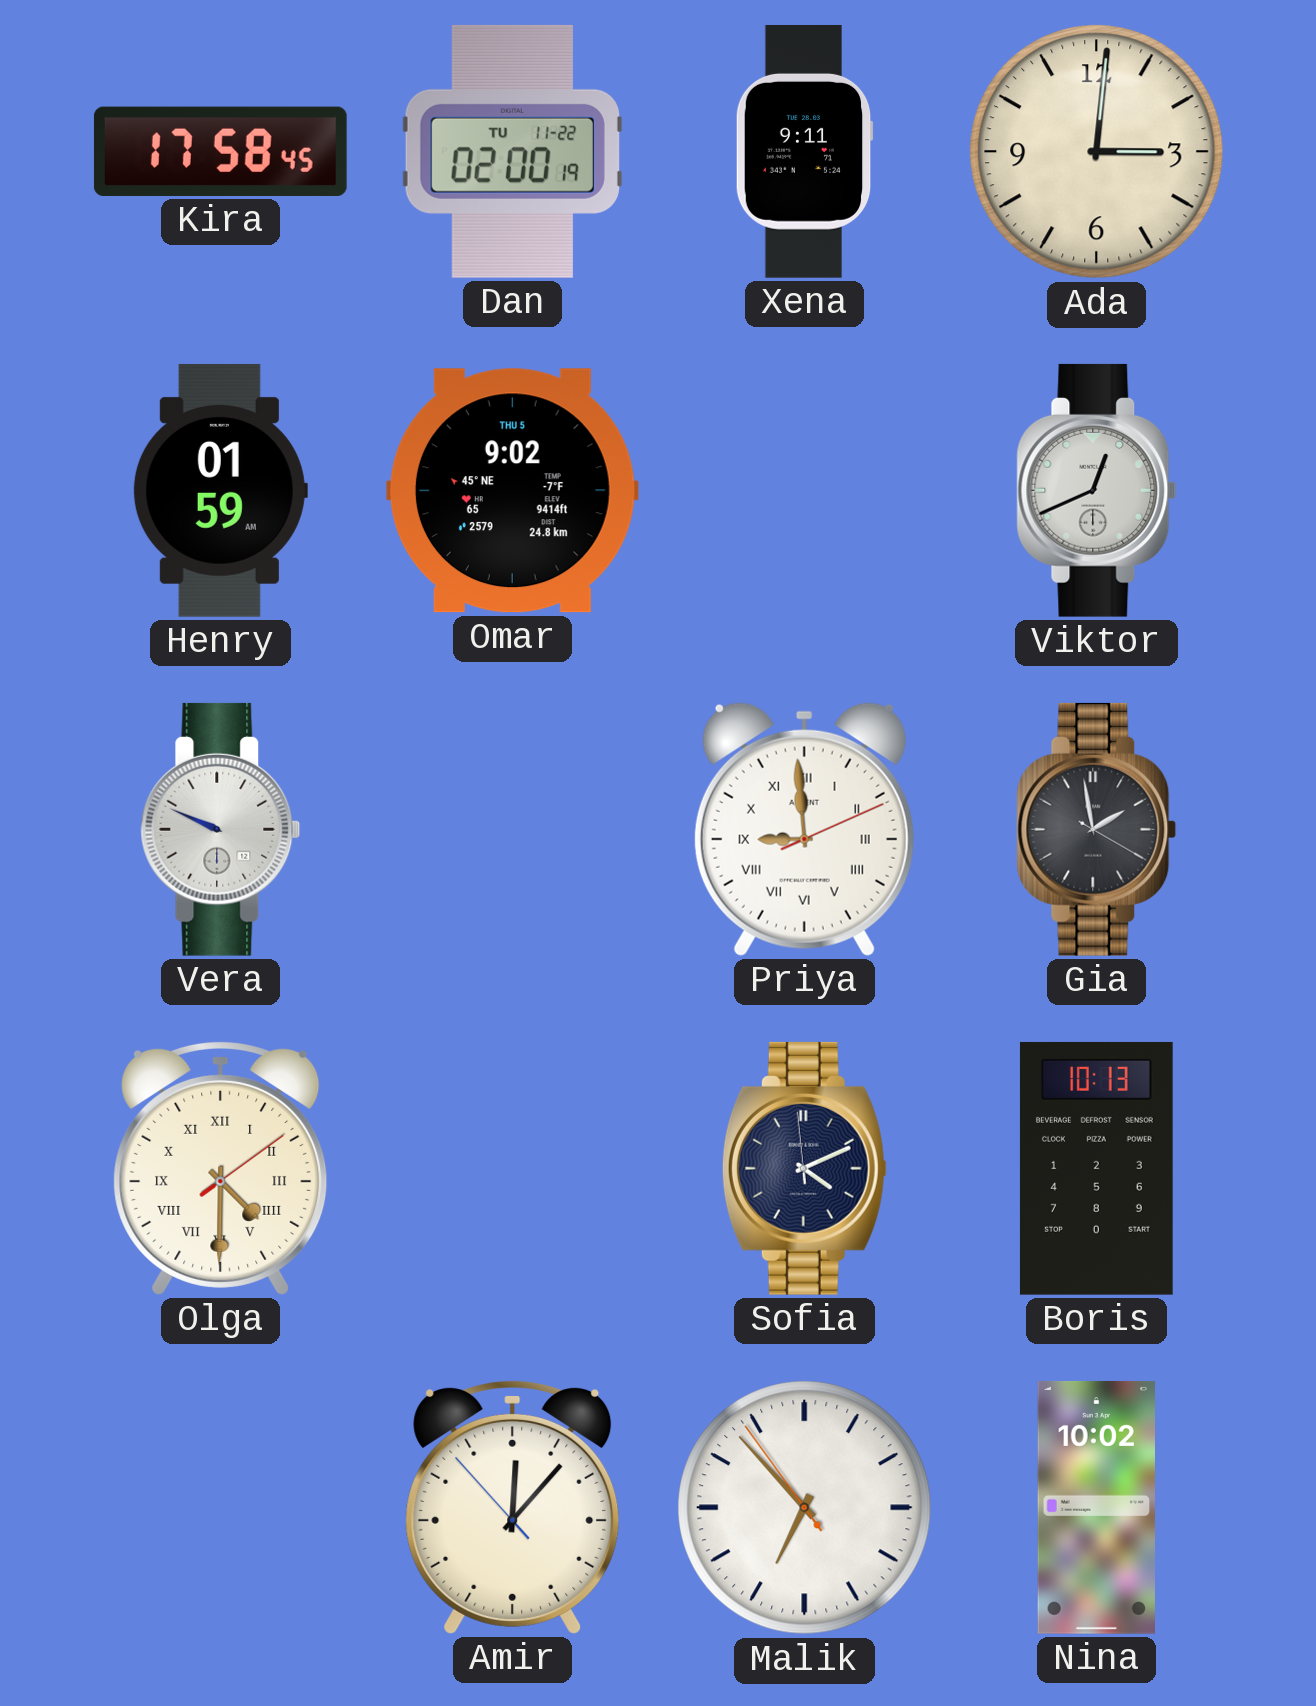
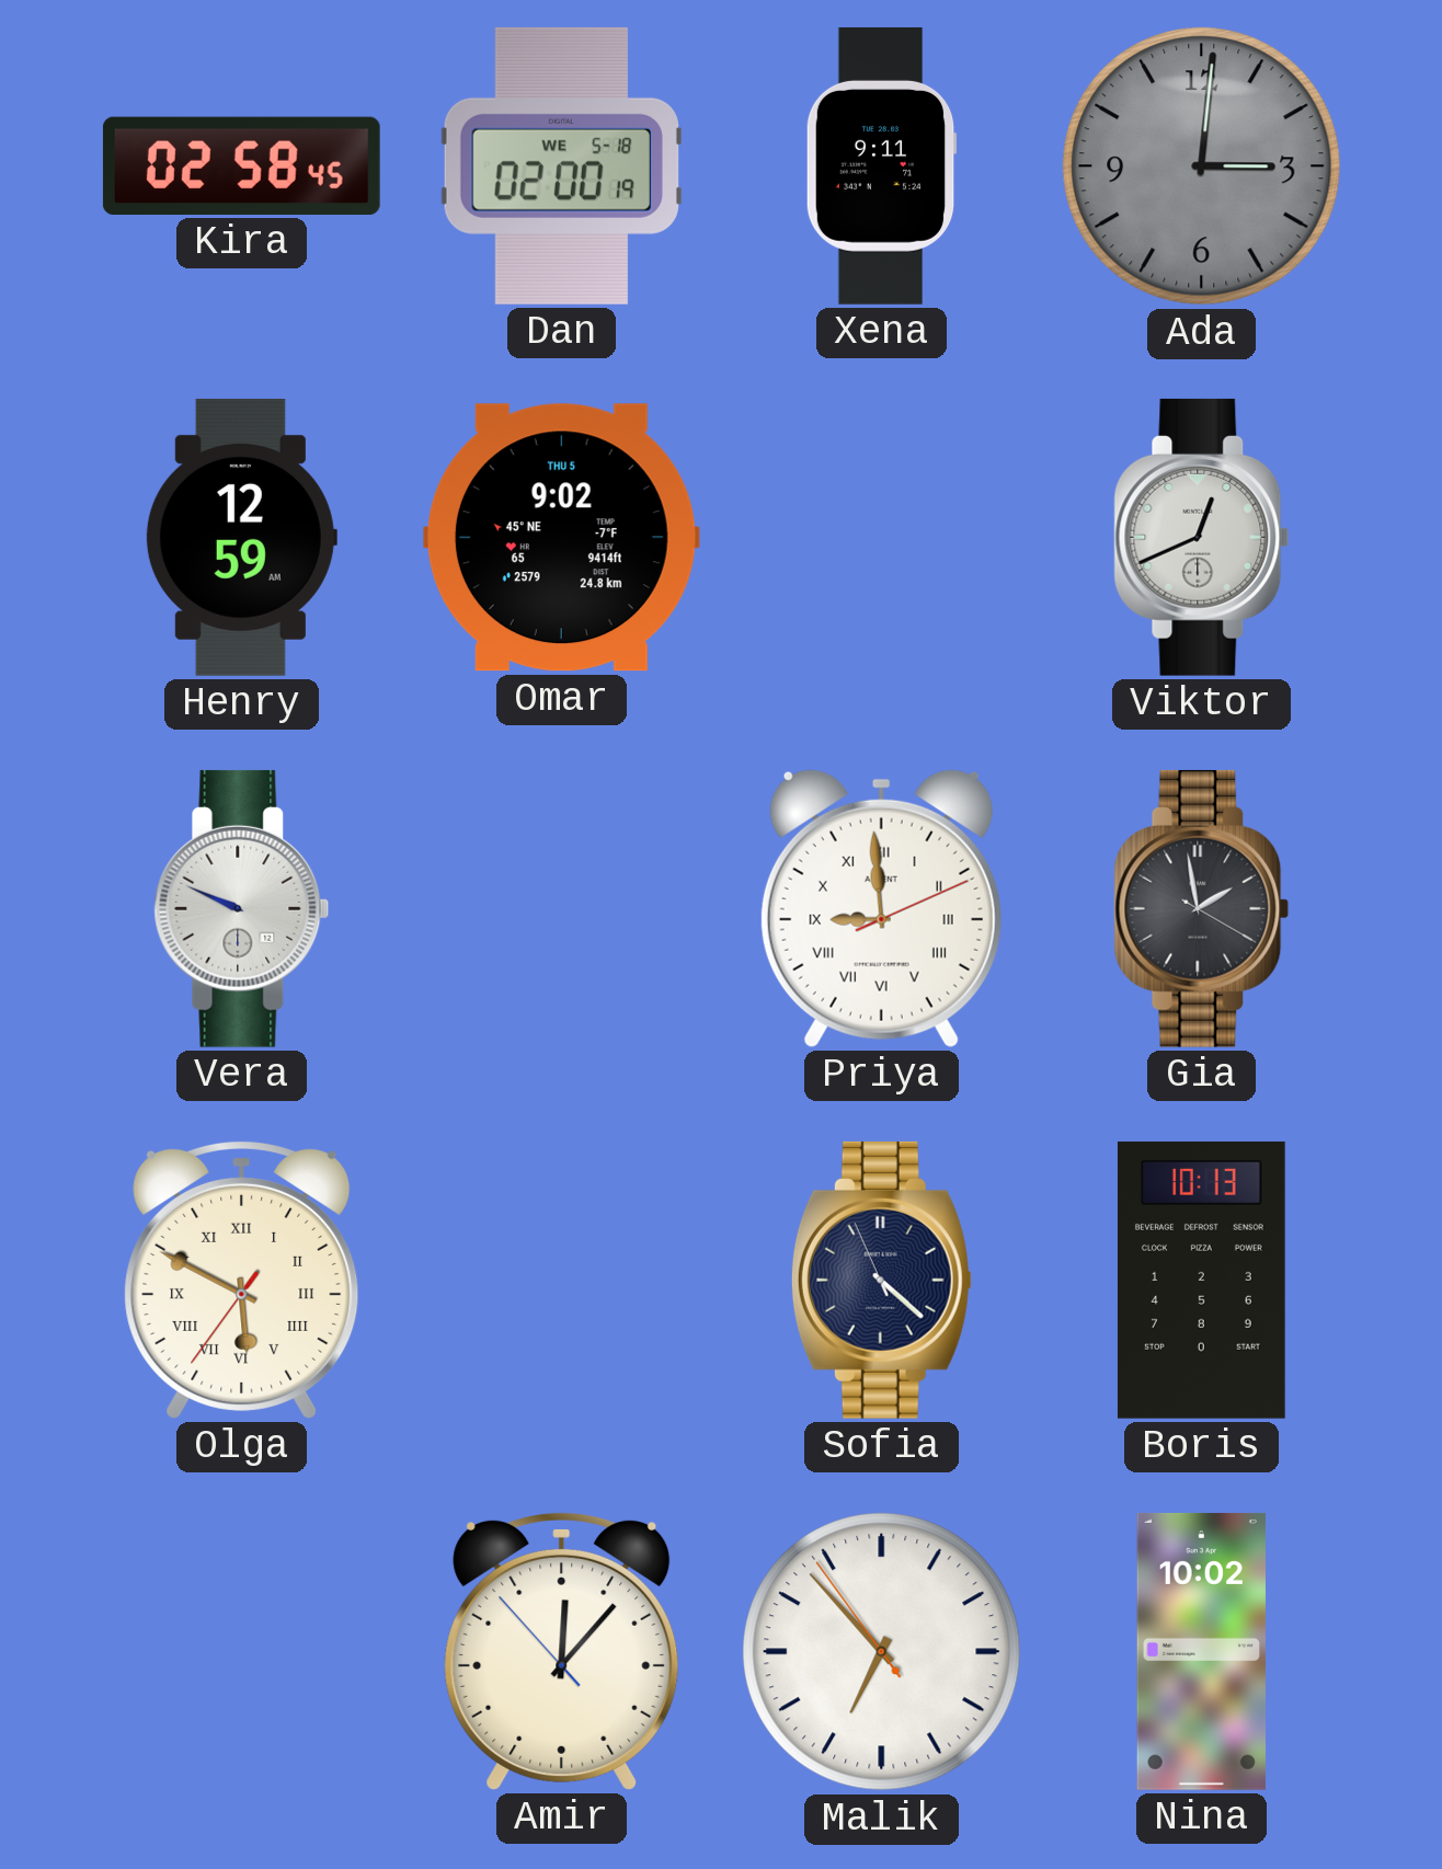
Kira: 17:58 -> 02:58 (241, 165)
Dan date: TU 11-22 -> WE 5-18 (561, 165)
Ada dial: cream -> grey (1202, 167)
Henry: 01:59 -> 12:59 (241, 537)
Olga: 4:30 -> 5:49 (242, 1280)
Sofia: 4:10 -> 4:21 (881, 1280)
